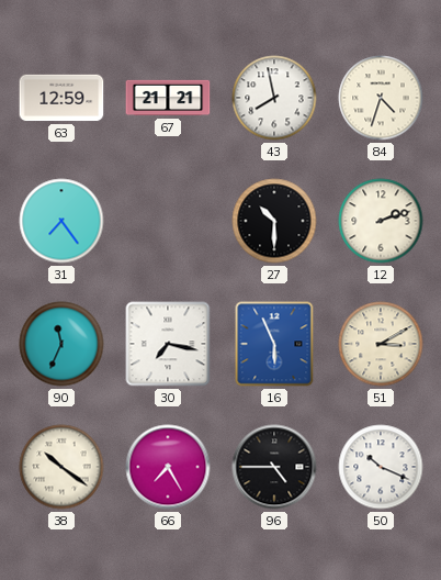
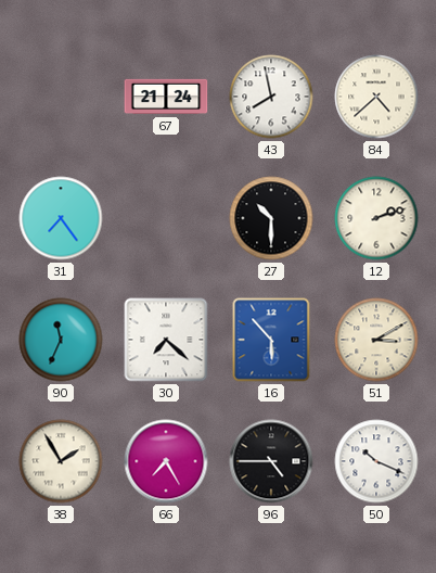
63: 12:59 -> none (61, 98)
67: 21:21 -> 21:24 (166, 97)
84: 4:33 -> 4:38 (376, 97)
30: 7:17 -> 7:22 (166, 340)
16: 5:56 -> 5:53 (271, 340)
38: 10:21 -> 1:55 (61, 461)
